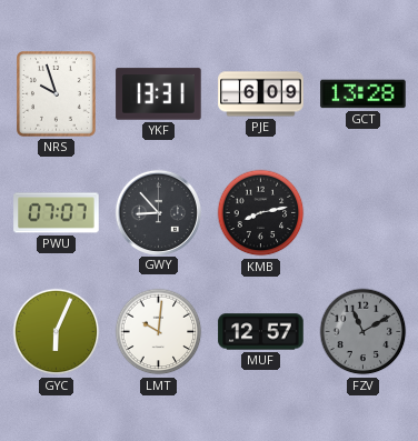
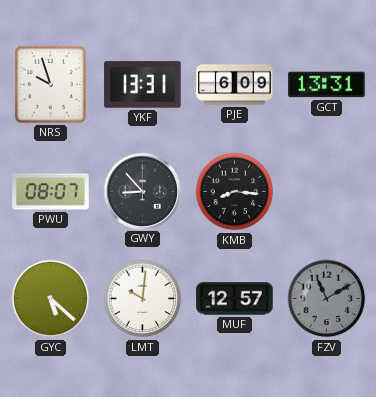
GCT: 13:28 -> 13:31 (327, 85)
PWU: 07:07 -> 08:07 (51, 192)
KMB: 8:13 -> 8:16 (235, 192)
GYC: 6:04 -> 5:22 (51, 299)
